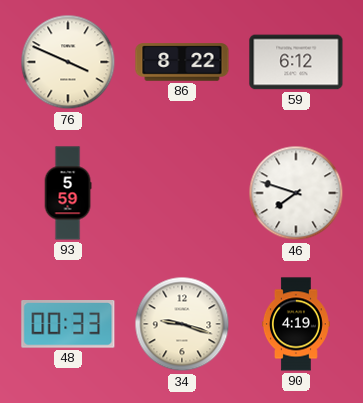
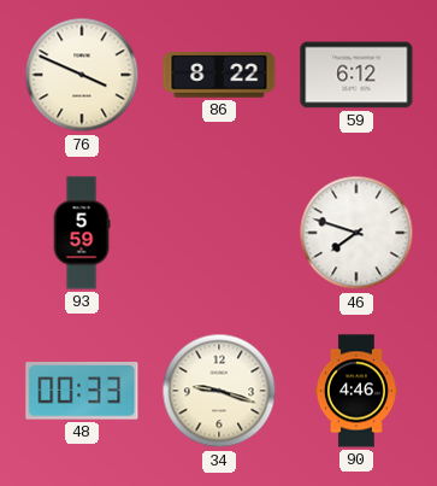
90: 4:19 -> 4:46 (356, 391)
